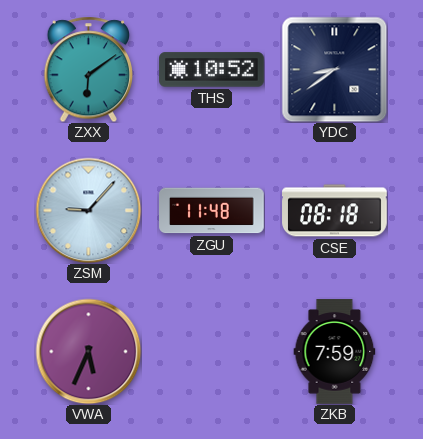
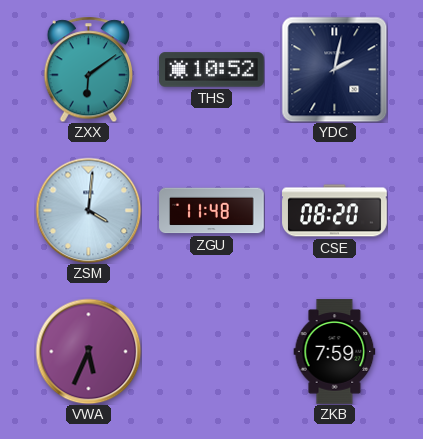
YDC: 8:39 -> 2:02 (334, 69)
ZSM: 9:07 -> 4:01 (88, 210)
CSE: 08:18 -> 08:20 (335, 211)
